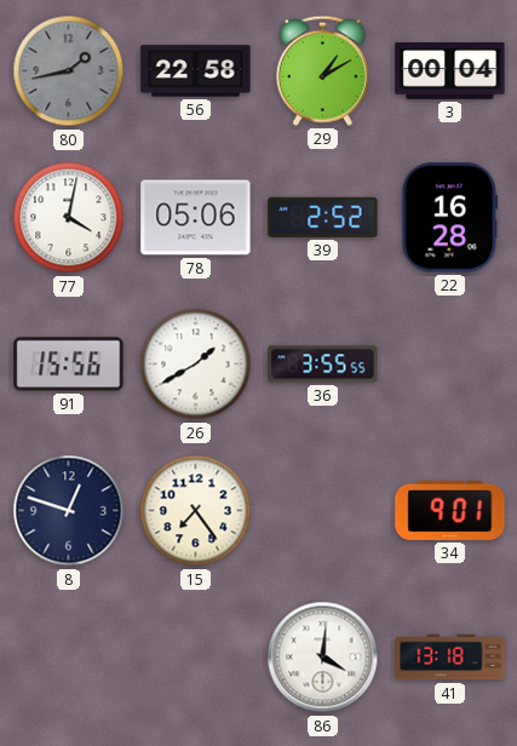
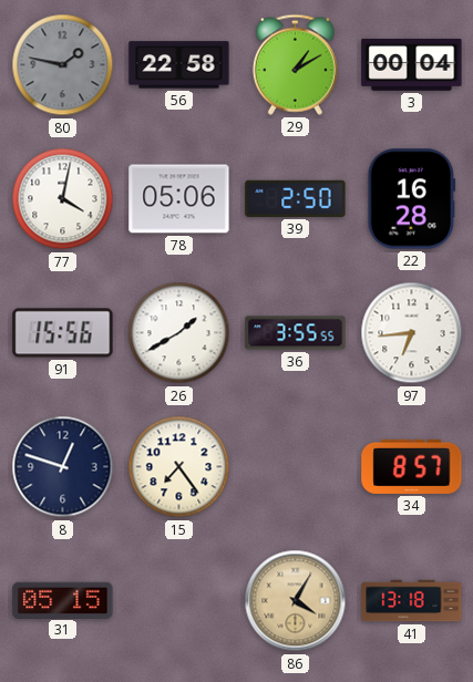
80: 1:43 -> 1:47 (63, 65)
39: 2:52 -> 2:50 (296, 198)
97: none -> 6:44 (412, 333)
34: 9:01 -> 8:57 (412, 466)
31: none -> 05:15 (63, 600)
86: 4:01 -> 4:05 (296, 601)
86 dial: white -> champagne (296, 601)
